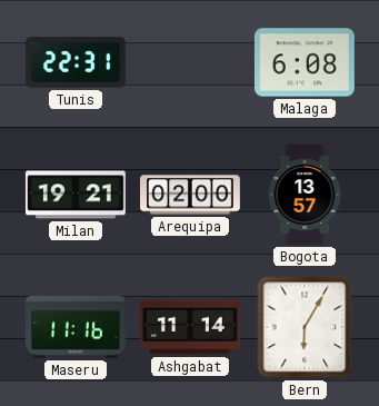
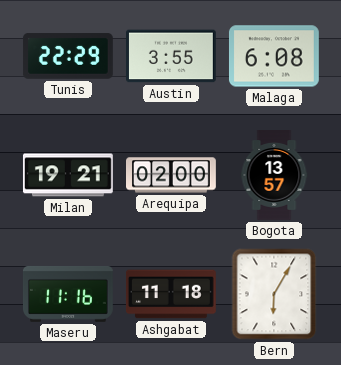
Tunis: 22:31 -> 22:29 (68, 57)
Austin: none -> 3:55 (171, 56)
Ashgabat: 11:14 -> 11:18 (171, 294)
